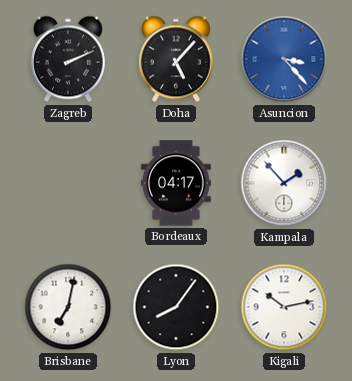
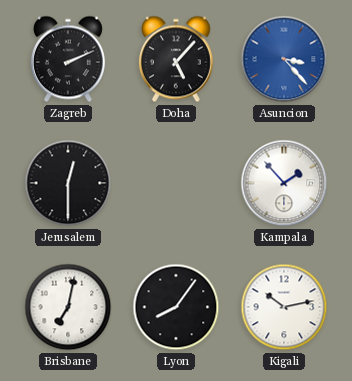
Jerusalem: none -> 12:30 (68, 183)
Bordeaux: 04:17 -> none (176, 183)
